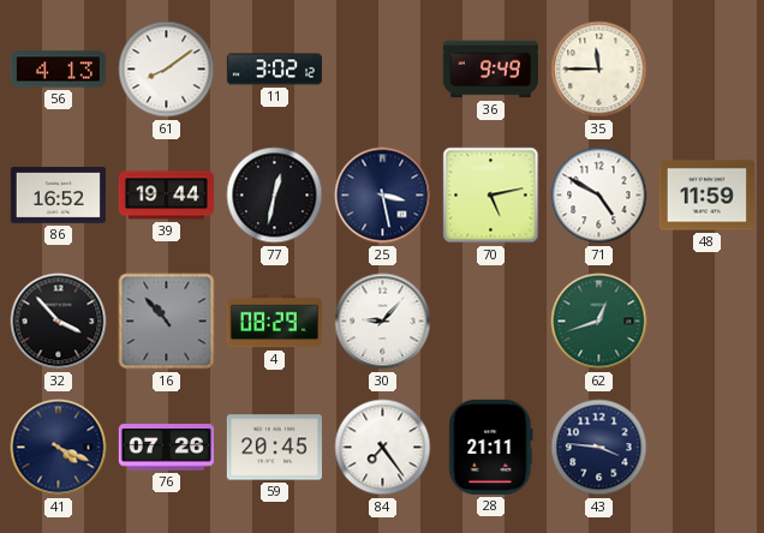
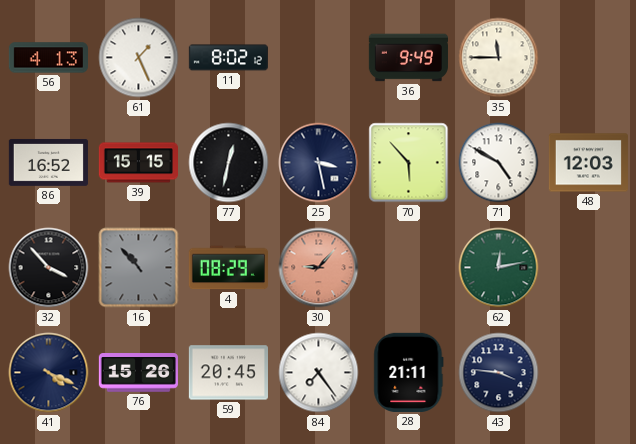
61: 8:09 -> 1:26 (139, 58)
11: 3:02 -> 8:02 (228, 58)
39: 19:44 -> 15:15 (138, 163)
70: 5:13 -> 5:53 (409, 163)
48: 11:59 -> 12:03 (588, 163)
30 dial: white -> salmon (319, 268)
62: 12:42 -> 12:13 (499, 268)
76: 07:26 -> 15:26 (138, 373)
